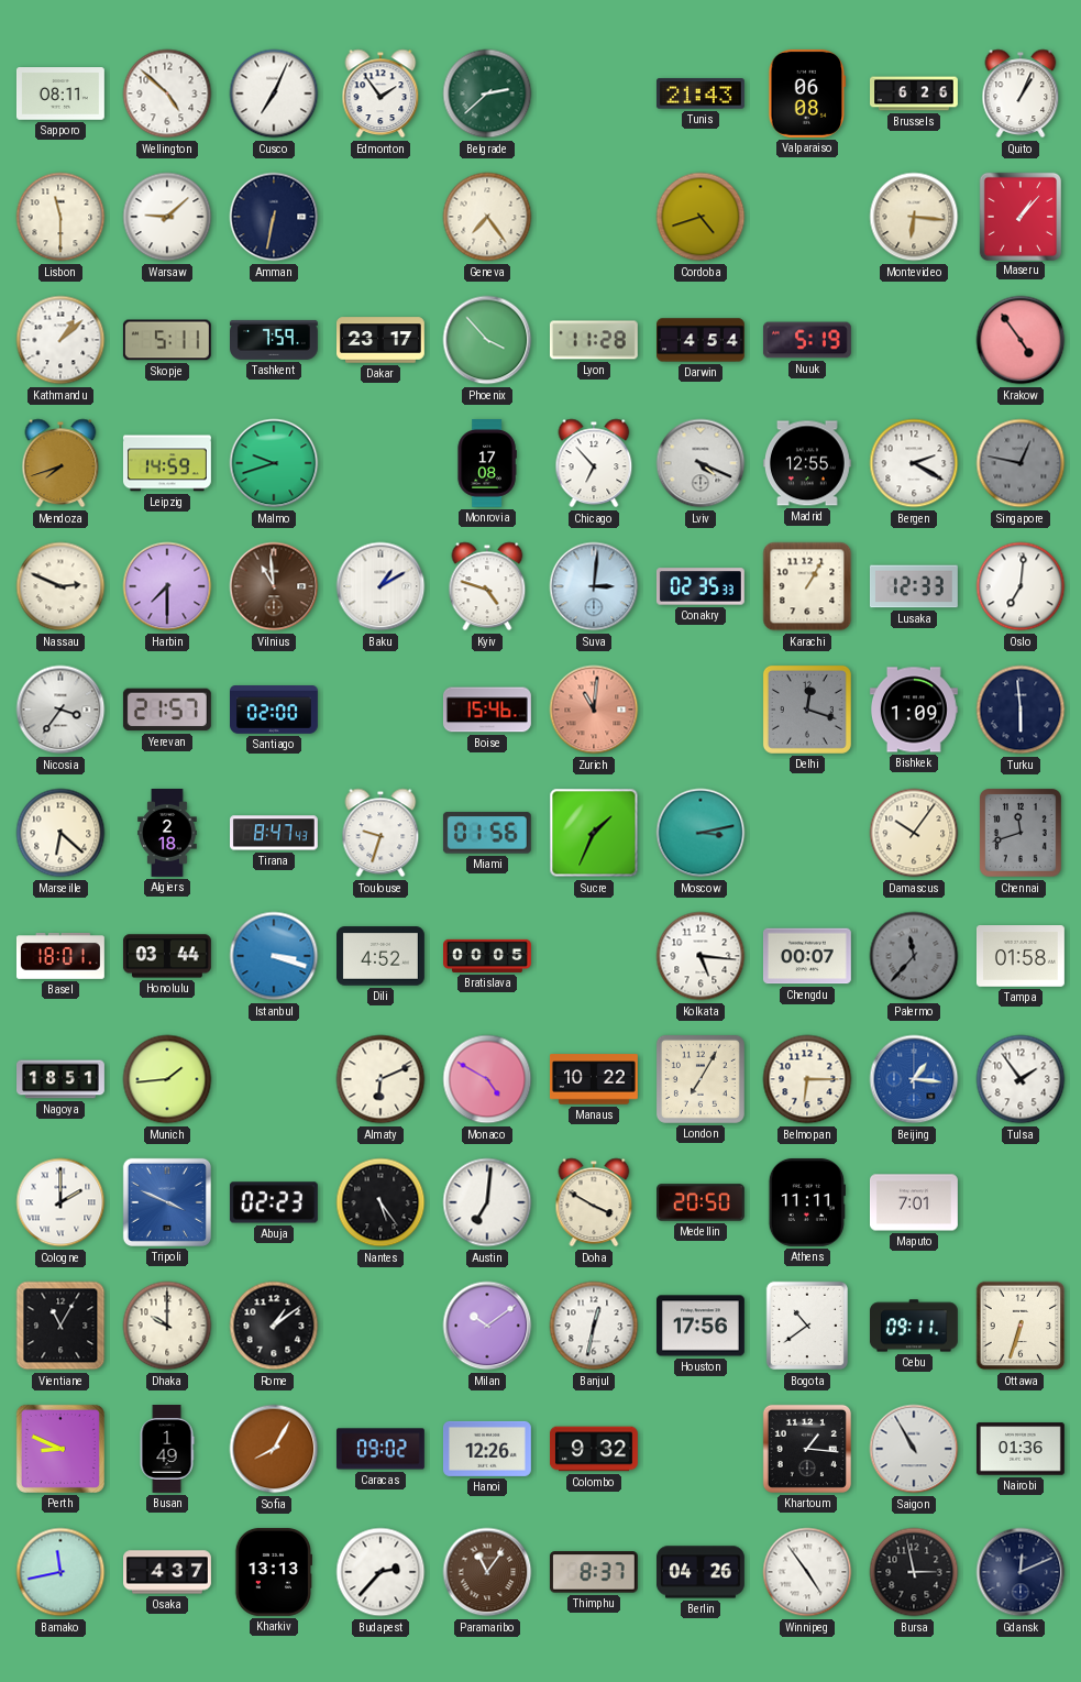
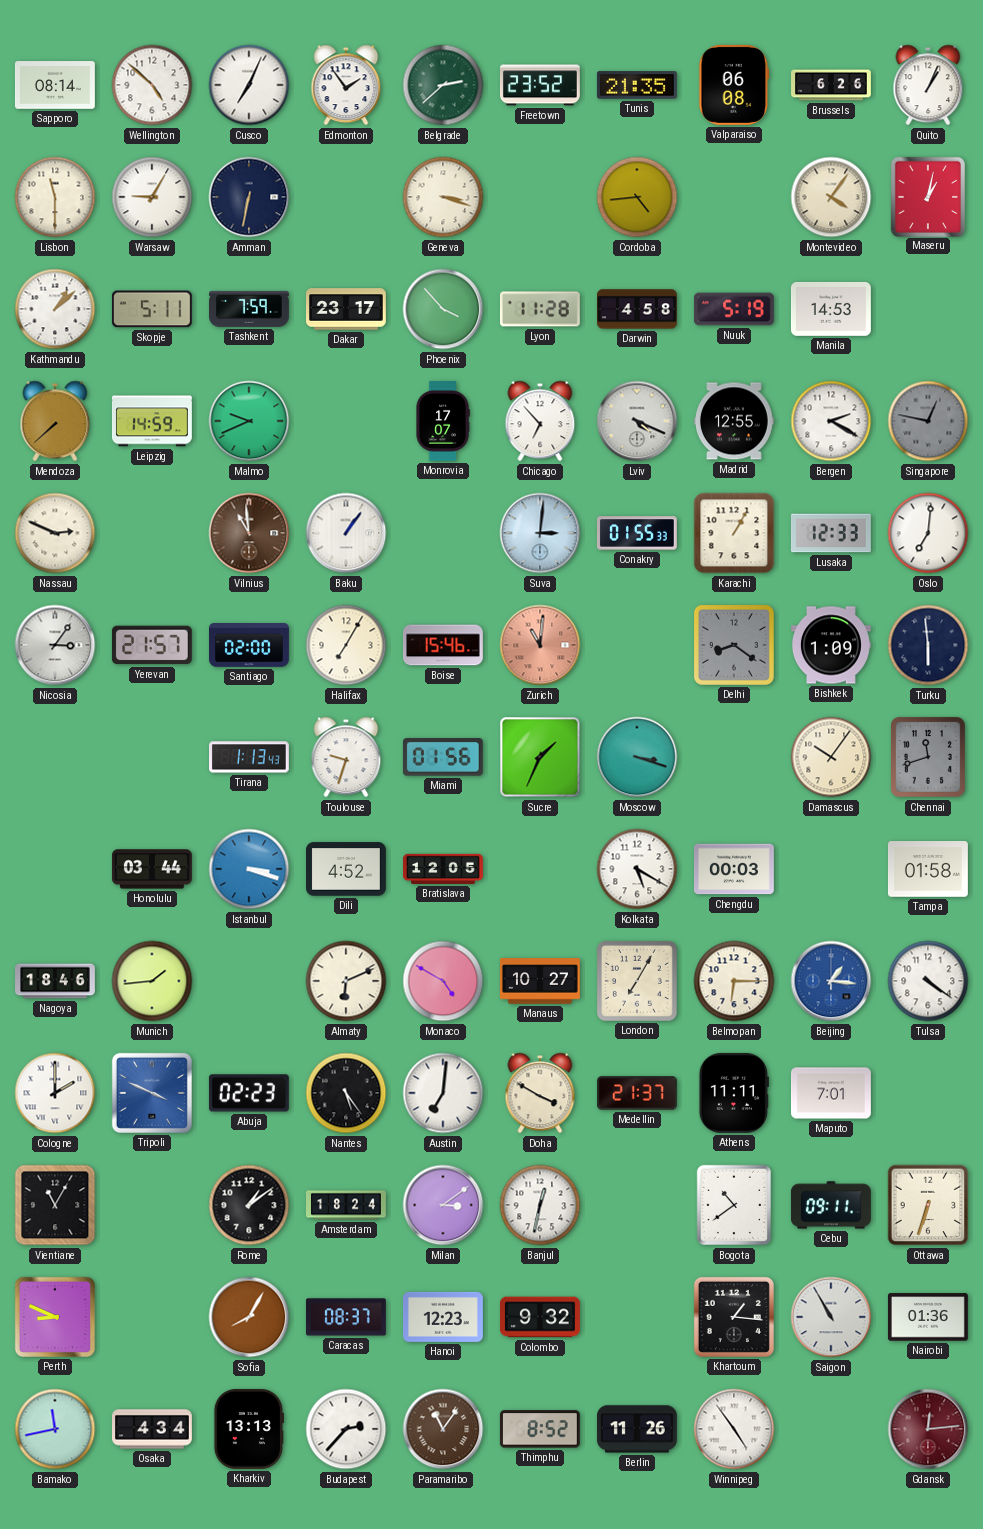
Sapporo: 08:11 -> 08:14 (55, 85)
Freetown: none -> 23:52 (540, 85)
Tunis: 21:43 -> 21:35 (637, 85)
Warsaw: 9:08 -> 9:05 (152, 197)
Geneva: 7:24 -> 3:18 (443, 197)
Cordoba: 4:42 -> 4:44 (637, 197)
Montevideo: 6:16 -> 4:06 (831, 197)
Maseru: 1:07 -> 1:02 (927, 196)
Darwin: 4:54 -> 4:58 (638, 309)
Manila: none -> 14:53 (831, 309)
Krakow: 4:54 -> none (1021, 340)
Mendoza: 7:42 -> 7:38 (55, 421)
Malmo: 9:42 -> 9:41 (249, 421)
Monrovia: 17:08 -> 17:07 (443, 422)
Harbin: 7:30 -> none (167, 586)
Baku: 1:10 -> 1:06 (346, 533)
Kyiv: 4:48 -> none (487, 586)
Conakry: 02:35 -> 01:55 (637, 533)
Nicosia: 3:36 -> 3:06 (55, 645)
Halifax: none -> 7:05 (346, 645)
Delhi: 12:18 -> 8:21 (734, 645)
Marseille: 6:22 -> none (60, 833)
Algiers: 2:18 -> none (167, 834)
Tirana: 8:47 -> 1:13 (250, 757)
Moscow: 3:13 -> 3:18 (637, 757)
Basel: 18:01 -> none (60, 957)
Bratislava: 00:05 -> 12:05 (444, 869)
Kolkata: 5:16 -> 5:20 (637, 869)
Chengdu: 00:07 -> 00:03 (734, 869)
Palermo: 11:37 -> none (914, 956)
Nagoya: 18:51 -> 18:46 (56, 981)
Manaus: 10:22 -> 10:27 (540, 981)
Tulsa: 1:54 -> 4:21 (928, 981)
Medellin: 20:50 -> 21:37 (638, 1093)
Dhaka: 10:00 -> none (167, 1326)
Amsterdam: none -> 18:24 (347, 1205)
Milan: 10:09 -> 3:09 (443, 1205)
Houston: 17:56 -> none (701, 1326)
Busan: 1:49 -> none (167, 1450)
Caracas: 09:02 -> 08:37 (346, 1317)
Hanoi: 12:26 -> 12:23 (444, 1317)
Osaka: 4:37 -> 4:34 (153, 1429)
Thimphu: 8:37 -> 8:52 (540, 1429)
Berlin: 04:26 -> 11:26 (637, 1429)
Bursa: 2:58 -> none (914, 1572)
Gdansk: 12:11 -> 12:14 (928, 1429)
Gdansk dial: navy -> burgundy (928, 1429)
